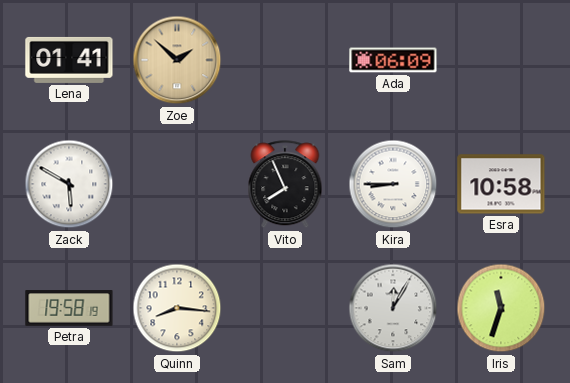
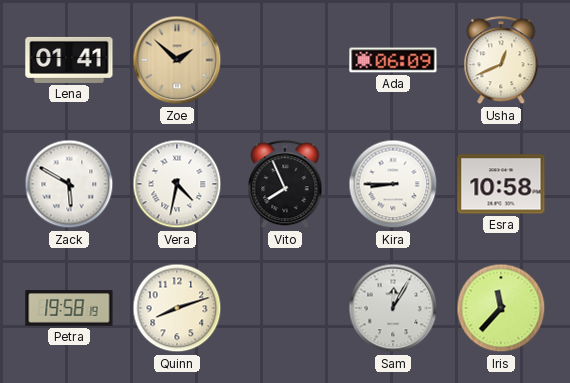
Usha: none -> 12:41 (501, 61)
Vera: none -> 4:32 (177, 184)
Quinn: 8:16 -> 8:12 (177, 308)
Iris: 11:33 -> 11:37 (501, 308)
